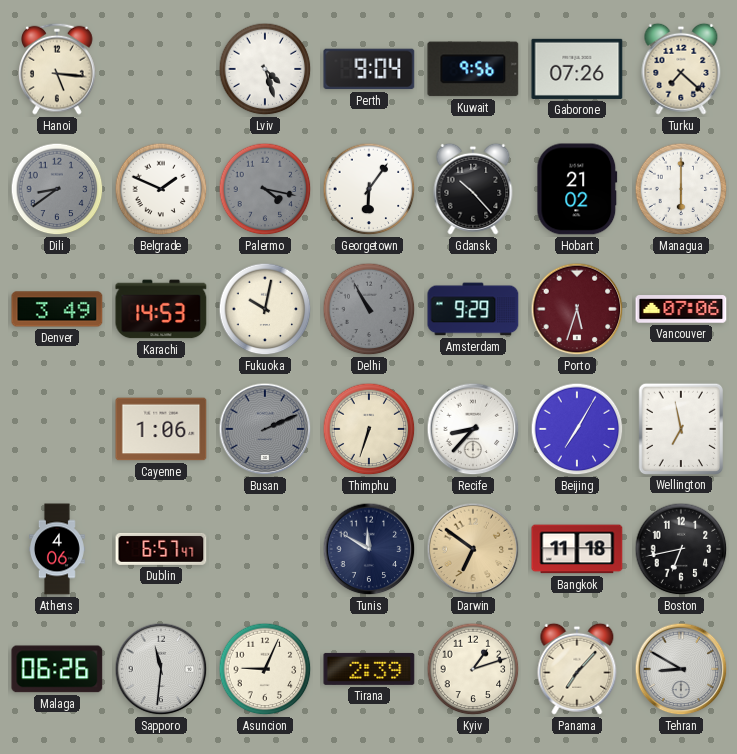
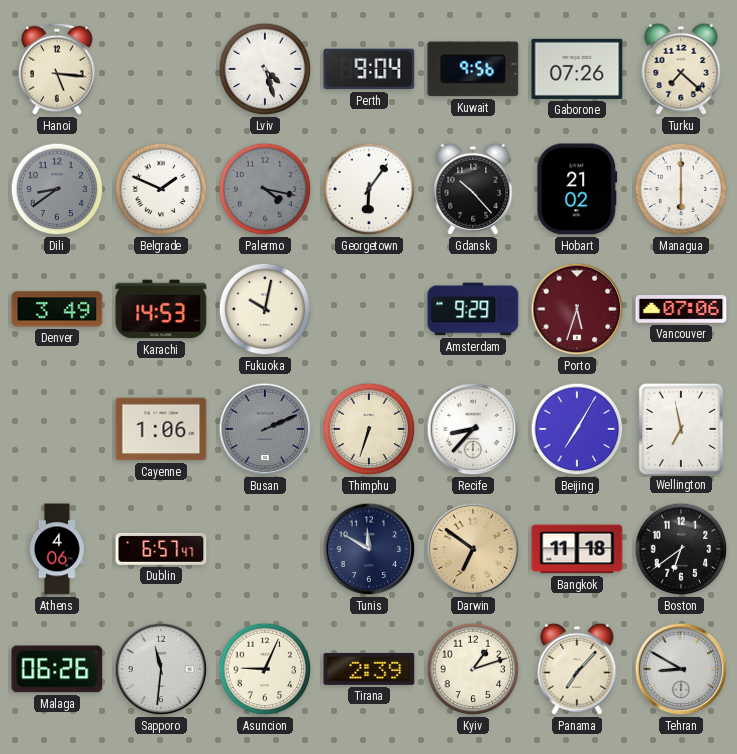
Delhi: 10:55 -> none (369, 309)
Boston: 6:43 -> 6:39 (681, 549)
